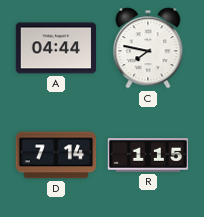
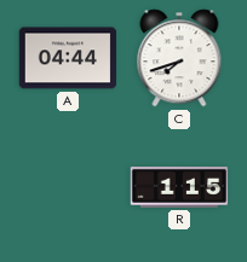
C: 7:47 -> 7:42 (179, 58)
D: 7:14 -> none (56, 155)
